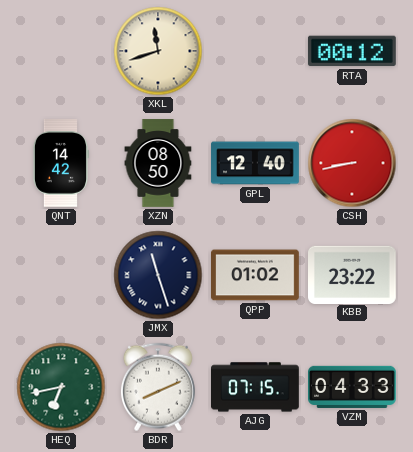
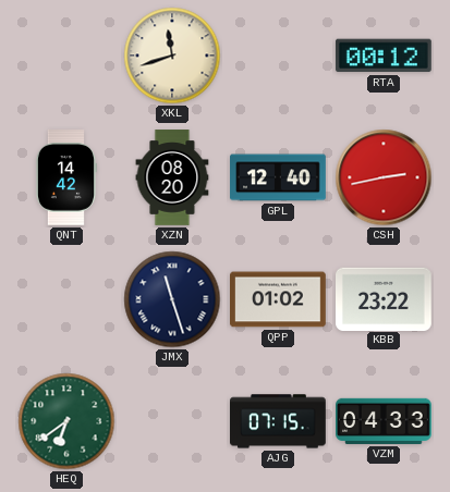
XZN: 08:50 -> 08:20 (172, 177)
CSH: 8:43 -> 2:43 (384, 177)
HEQ: 6:43 -> 6:39 (66, 421)
BDR: 8:11 -> none (158, 387)
